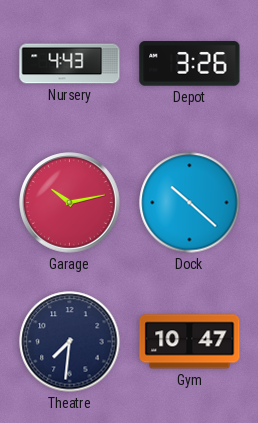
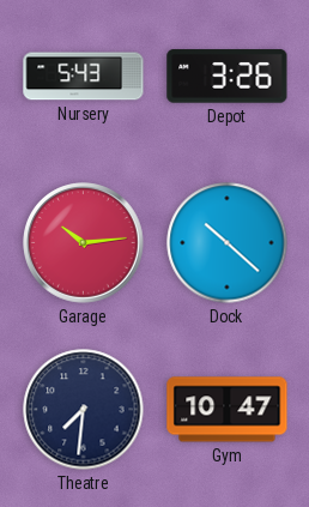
Nursery: 4:43 -> 5:43 (84, 77)
Garage: 10:13 -> 10:14 (84, 243)
